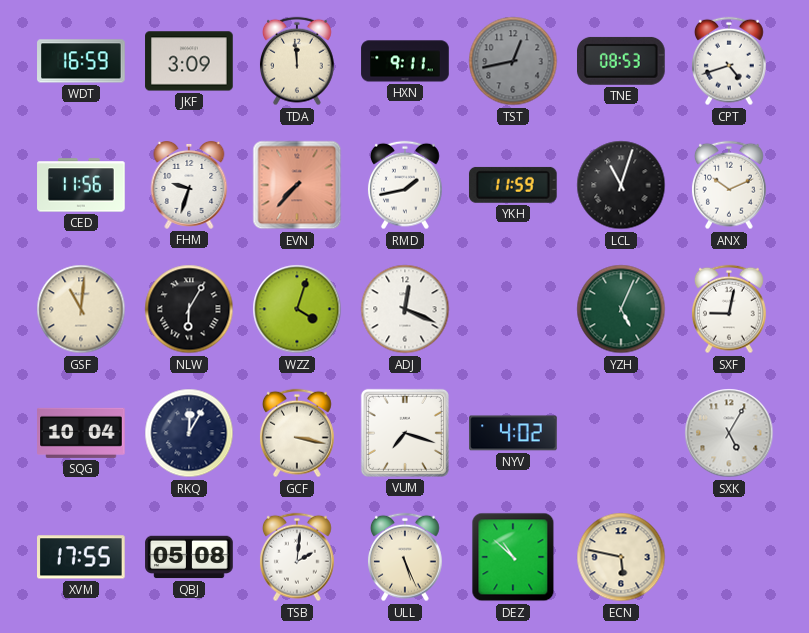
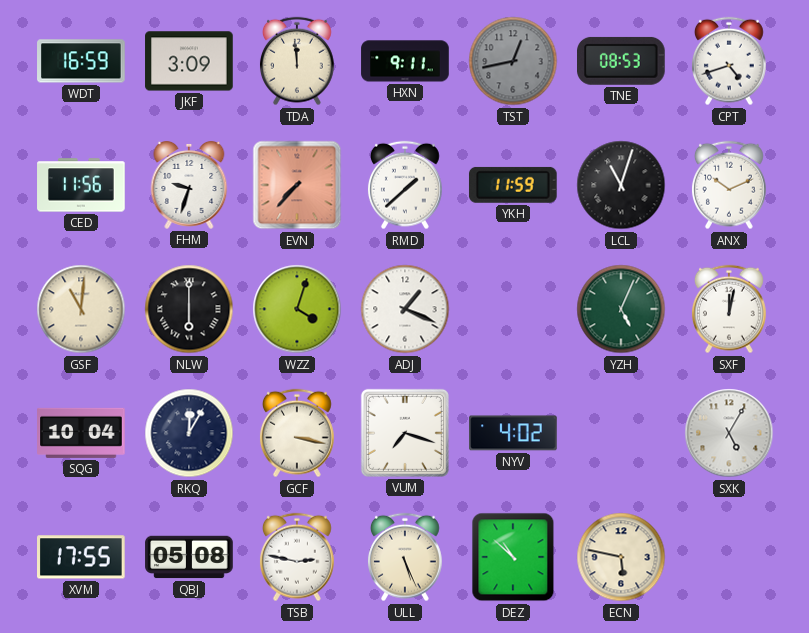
RMD: 1:43 -> 1:38 (405, 185)
NLW: 6:05 -> 6:00 (189, 309)
ADJ: 12:19 -> 1:19 (405, 309)
SXF: 9:02 -> 12:02 (729, 309)
TSB: 2:01 -> 2:47 (297, 557)
